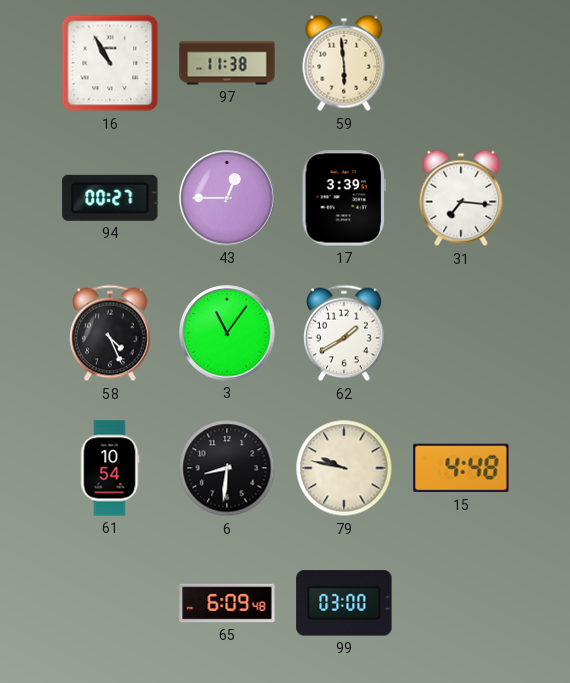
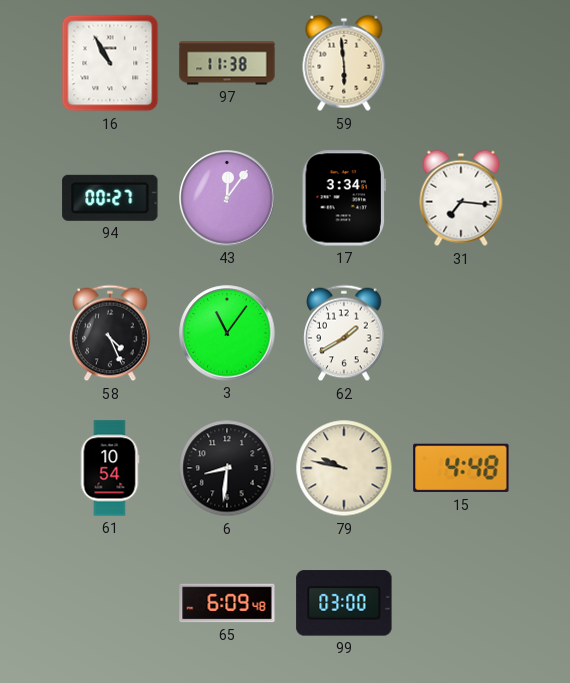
43: 12:45 -> 12:06 (227, 198)
17: 3:39 -> 3:34 (343, 198)
